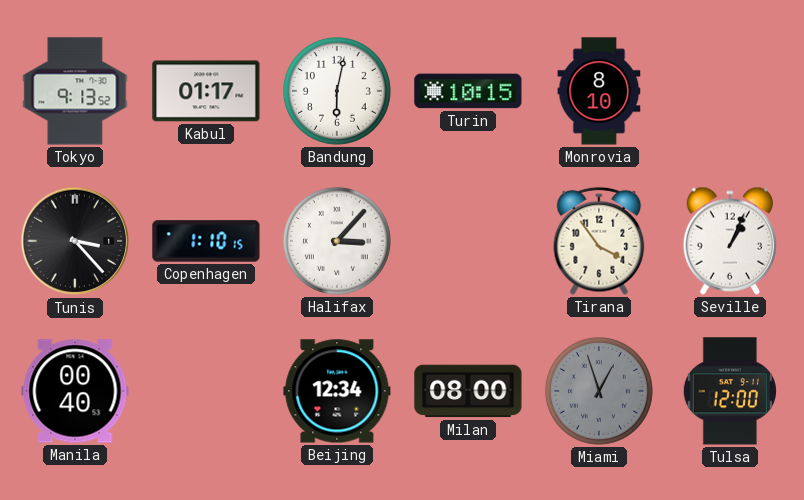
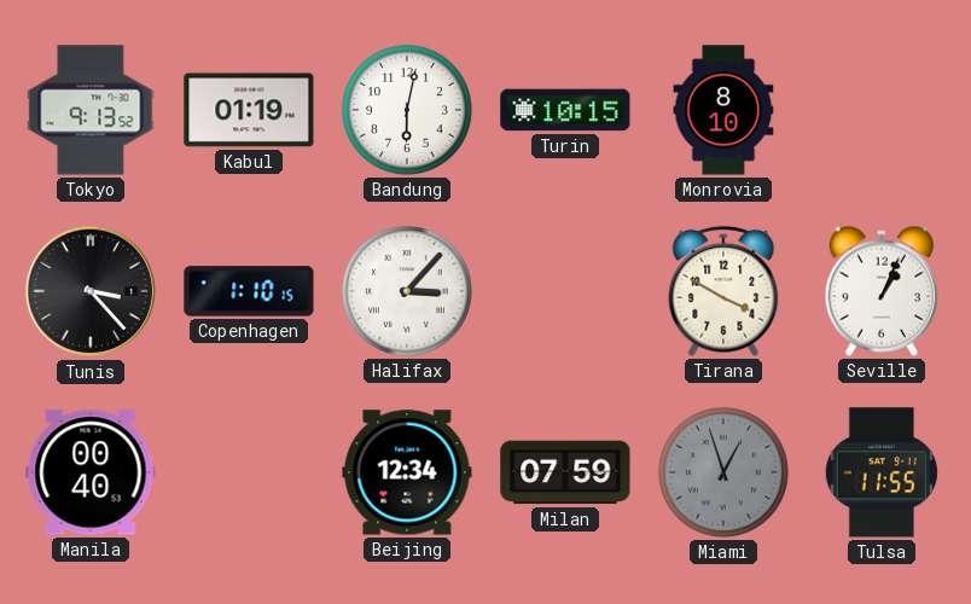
Kabul: 01:17 -> 01:19 (249, 110)
Tirana: 3:54 -> 3:50 (723, 291)
Milan: 08:00 -> 07:59 (565, 472)
Tulsa: 12:00 -> 11:55 (882, 472)
